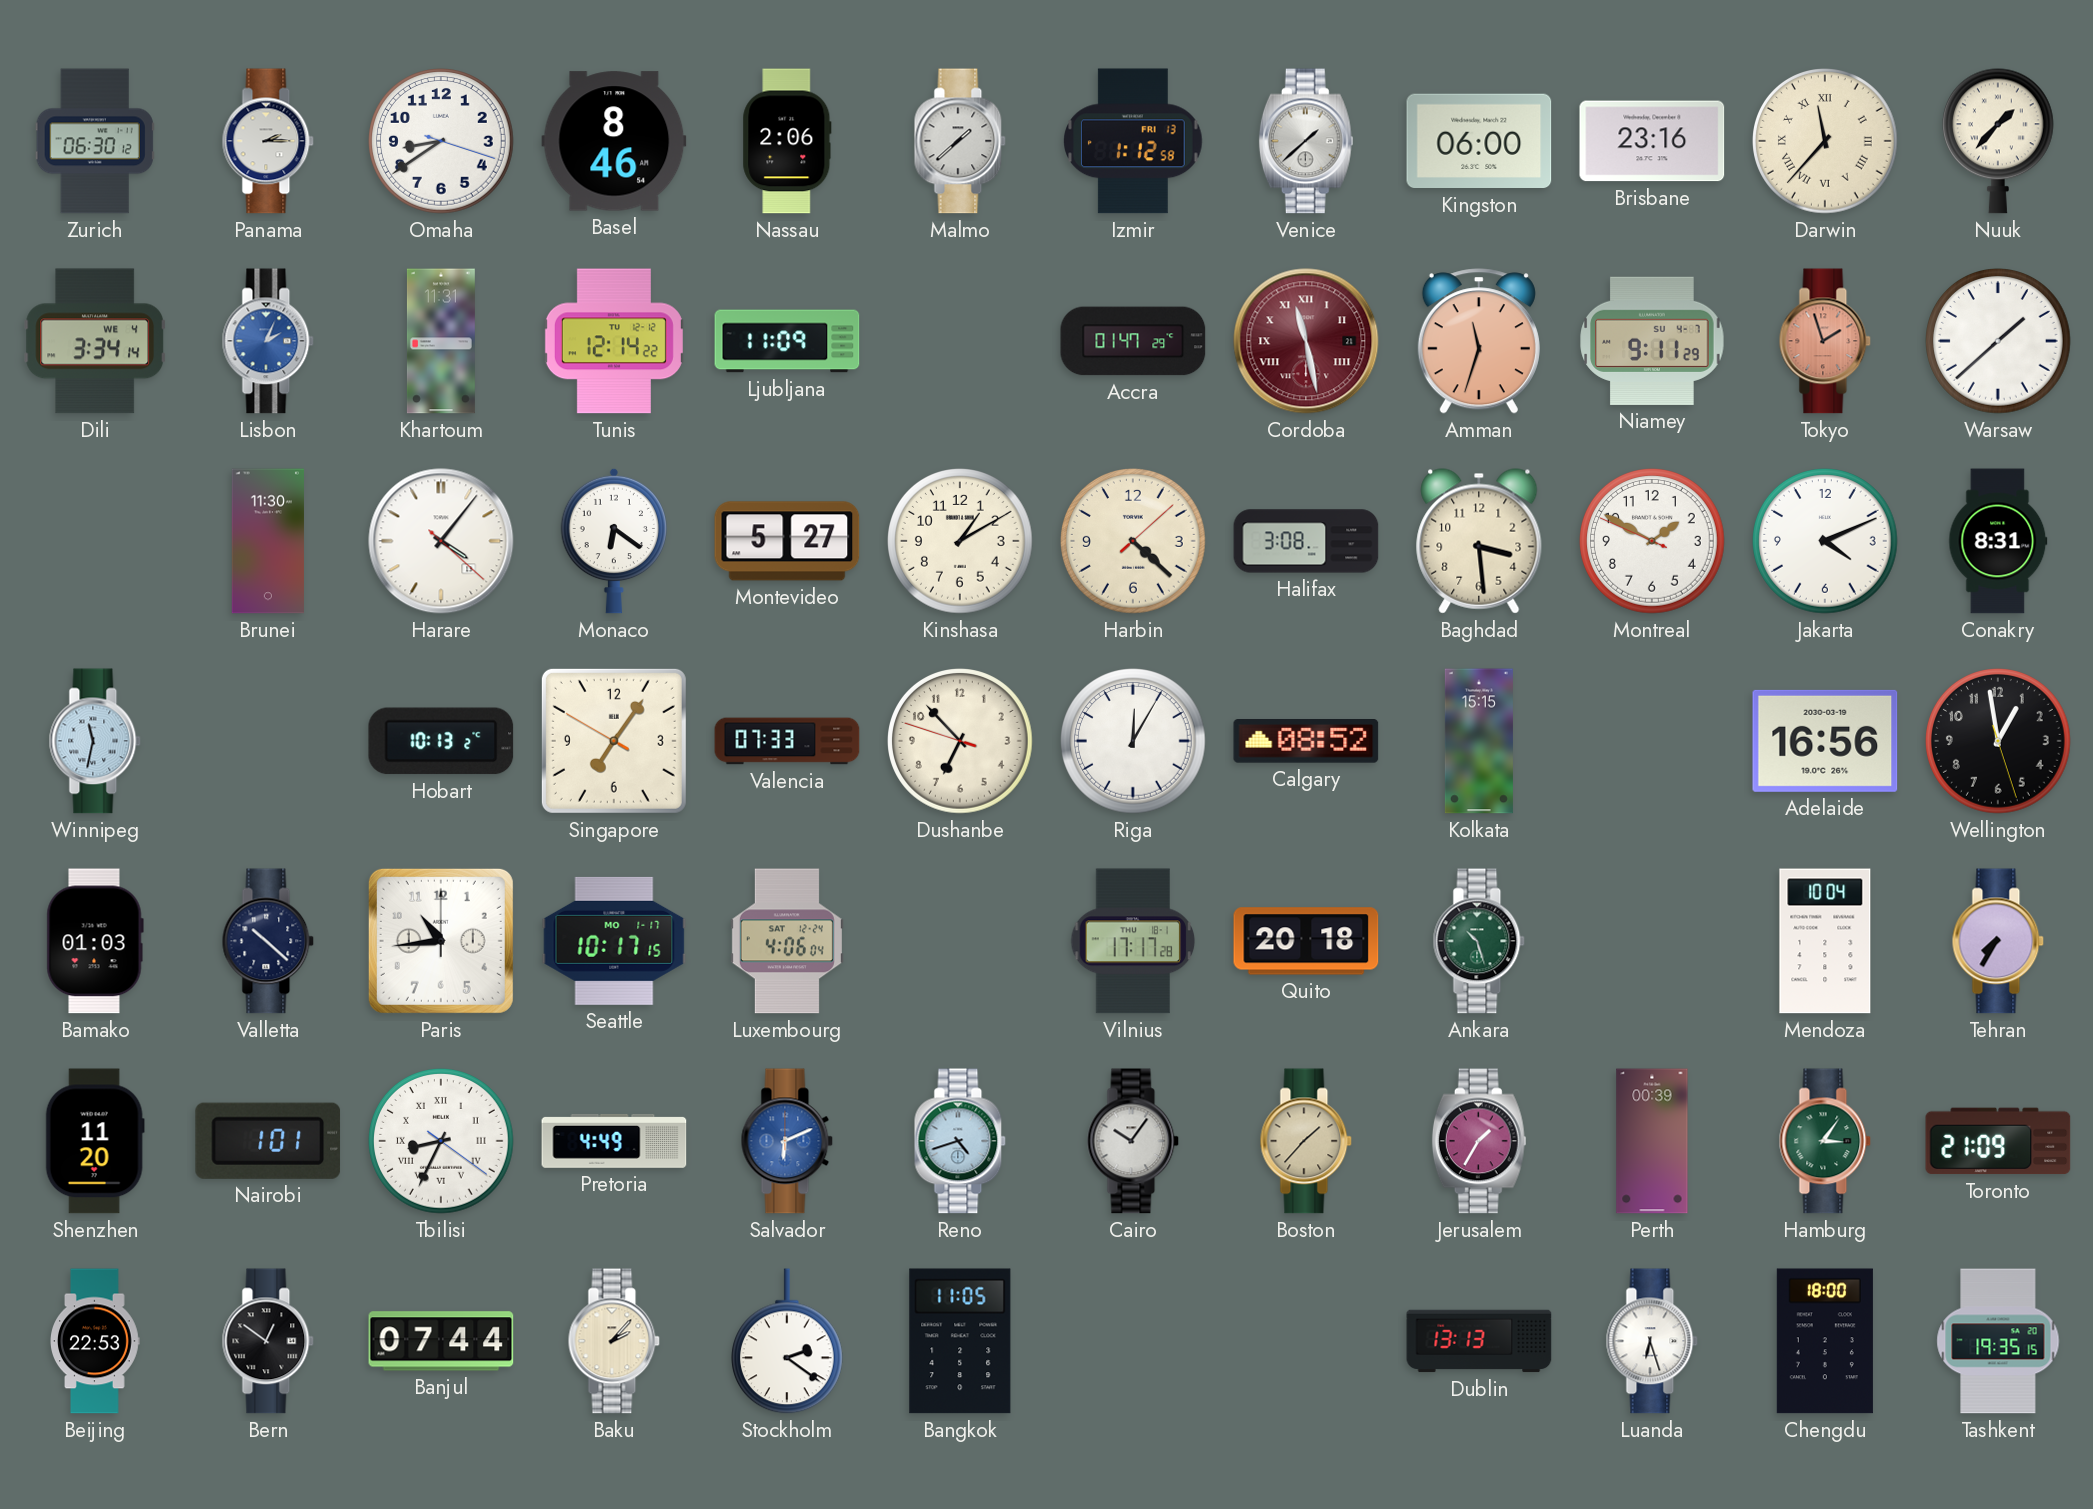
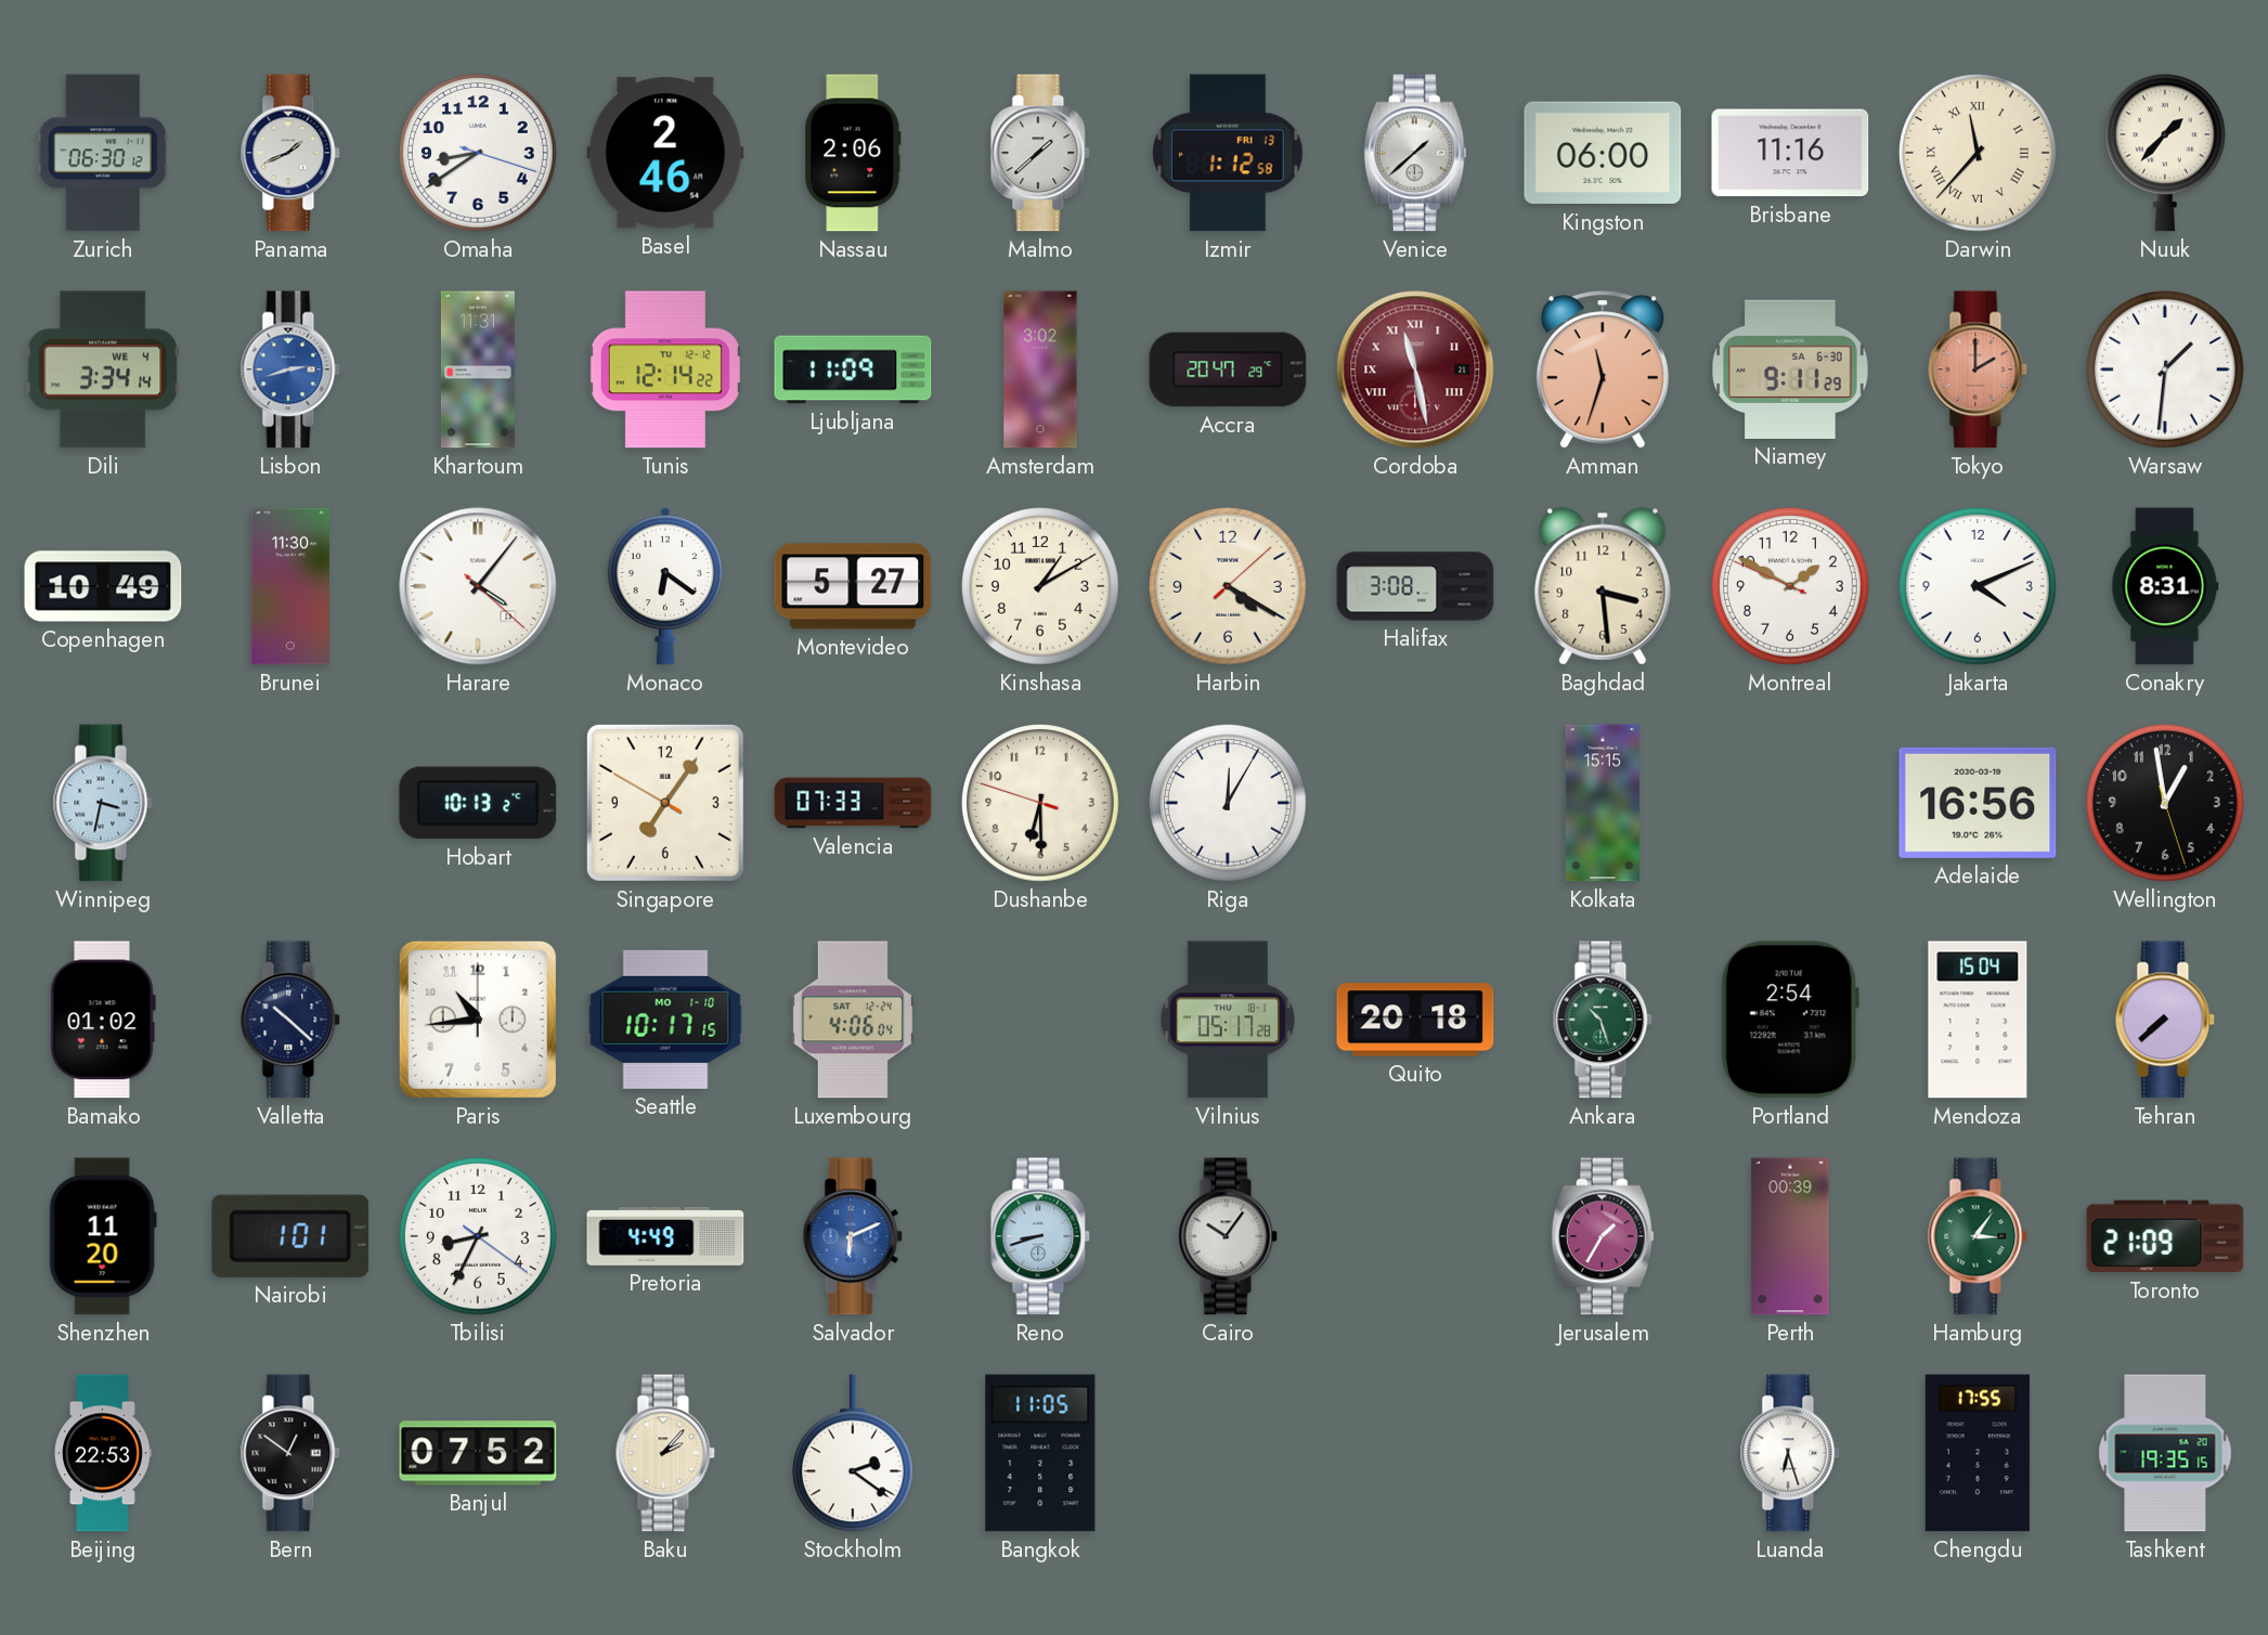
Panama: 2:15 -> 1:41 (290, 153)
Basel: 8:46 -> 2:46 (665, 153)
Brisbane: 23:16 -> 11:16 (1790, 153)
Lisbon: 2:04 -> 2:42 (290, 369)
Amsterdam: none -> 3:02 (1040, 369)
Accra: 01:47 -> 20:47 (1228, 369)
Niamey date: SU 4-7 -> SA 6-30 (1790, 369)
Tokyo: 1:57 -> 2:00 (1978, 369)
Warsaw: 1:38 -> 1:31 (2166, 371)
Copenhagen: none -> 10:49 (103, 586)
Harbin: 4:22 -> 4:20 (1229, 587)
Winnipeg: 11:32 -> 3:32 (103, 803)
Dushanbe: 6:52 -> 6:29 (1041, 804)
Calgary: 08:52 -> none (1306, 742)
Bamako: 01:03 -> 01:02 (103, 1020)
Seattle date: MO 1-17 -> MO 1-10 (665, 1020)
Vilnius: 17:17 -> 05:17 (1228, 1020)
Portland: none -> 2:54 (1790, 1020)
Mendoza: 10:04 -> 15:04 (1978, 1020)
Tehran: 7:35 -> 7:38 (2165, 1020)
Tbilisi numerals: Roman -> Arabic (479, 1237)
Reno: 4:42 -> 8:42 (1040, 1236)
Boston: 1:37 -> none (1306, 1141)
Banjul: 07:44 -> 07:52 (478, 1453)
Dublin: 13:13 -> none (1479, 1341)
Chengdu: 18:00 -> 17:55 (1978, 1453)
